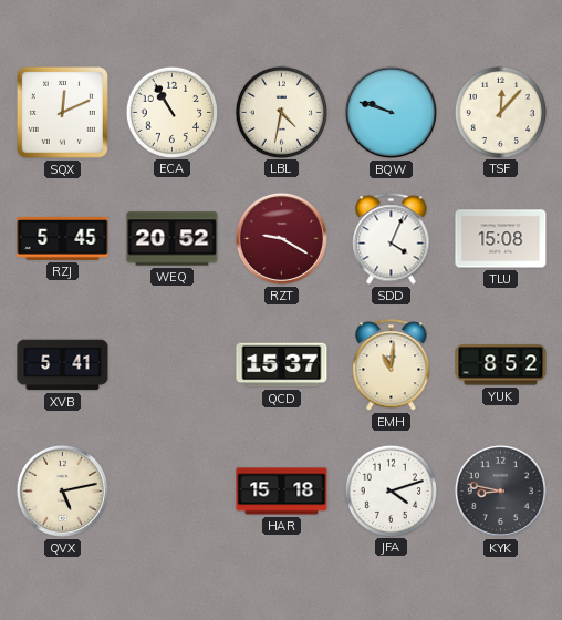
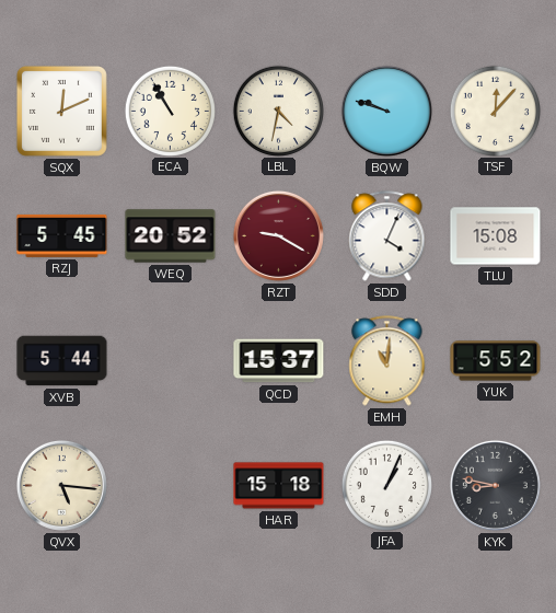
XVB: 5:41 -> 5:44 (62, 361)
YUK: 8:52 -> 5:52 (496, 361)
QVX: 5:13 -> 5:16 (61, 485)
JFA: 4:12 -> 1:04 (386, 485)
